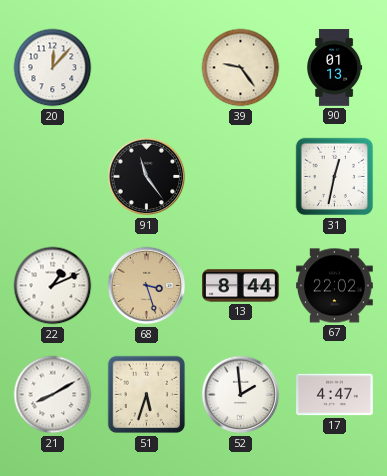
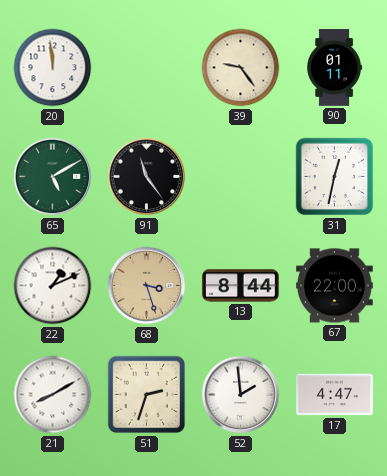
20: 12:07 -> 11:59 (53, 68)
90: 01:13 -> 01:11 (335, 68)
65: none -> 5:10 (53, 177)
67: 22:02 -> 22:00 (335, 286)
51: 5:33 -> 2:33 (147, 395)
